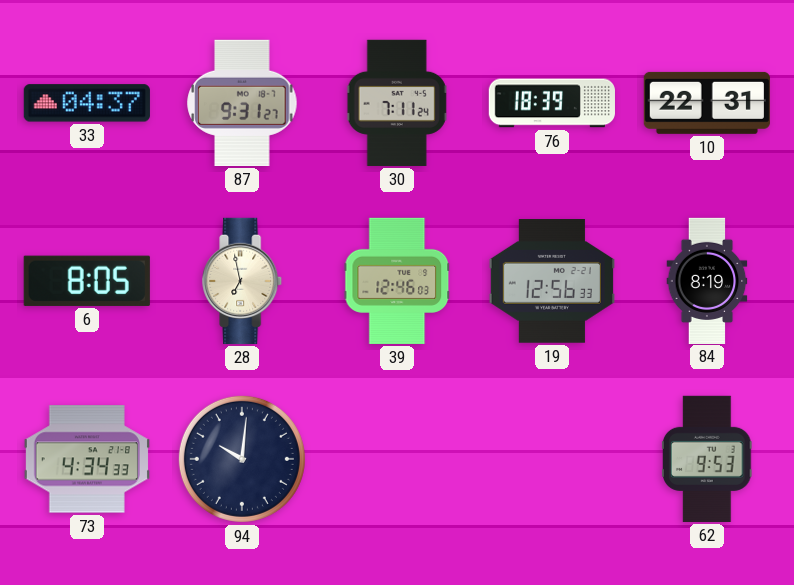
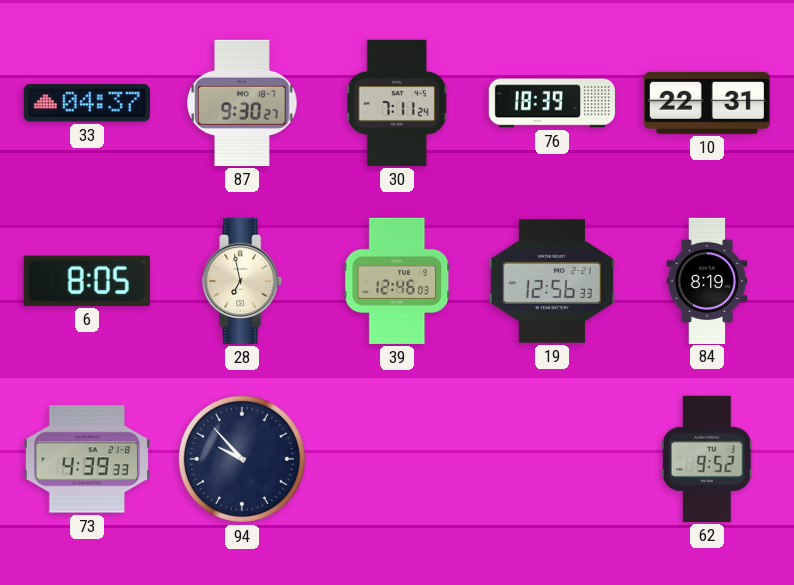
87: 9:31 -> 9:30 (242, 103)
73: 4:34 -> 4:39 (87, 459)
94: 10:01 -> 9:53 (242, 459)
62: 9:53 -> 9:52 (708, 459)
